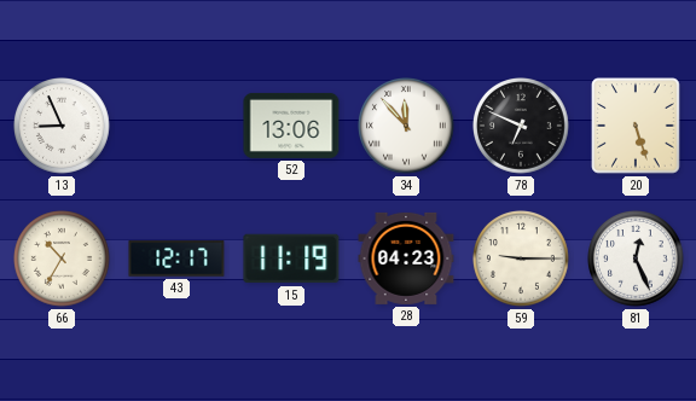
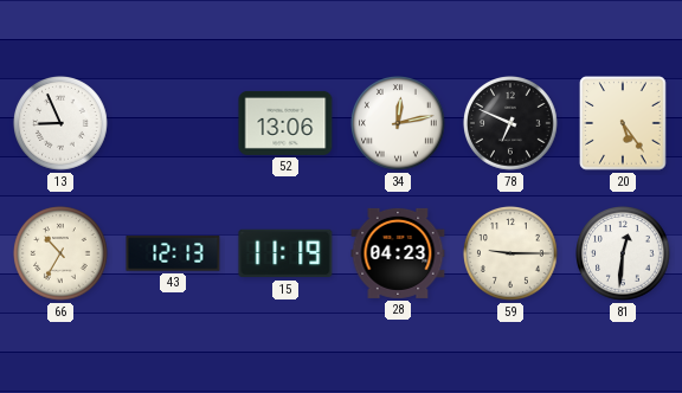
34: 11:53 -> 12:13 (399, 124)
20: 5:27 -> 5:24 (623, 123)
43: 12:17 -> 12:13 (173, 253)
81: 12:26 -> 12:31 (624, 255)
